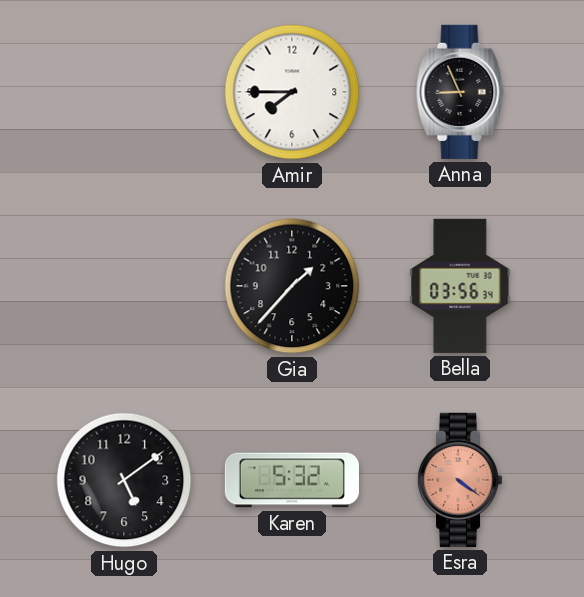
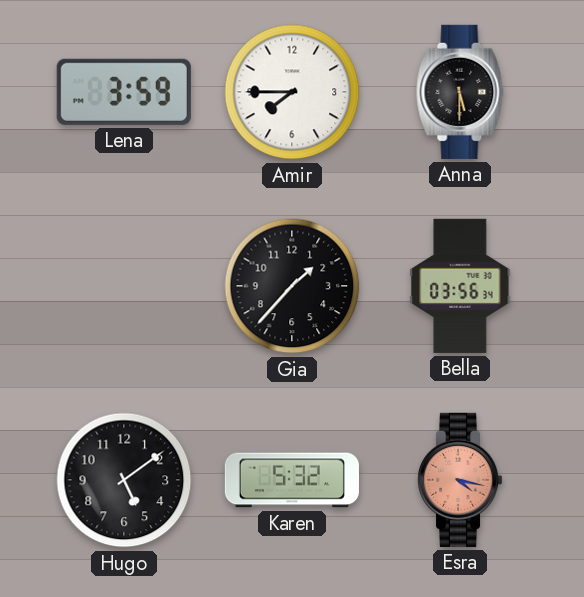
Lena: none -> 3:59 (124, 92)
Anna: 8:56 -> 5:30 (460, 92)
Esra: 4:21 -> 4:17 (460, 480)
